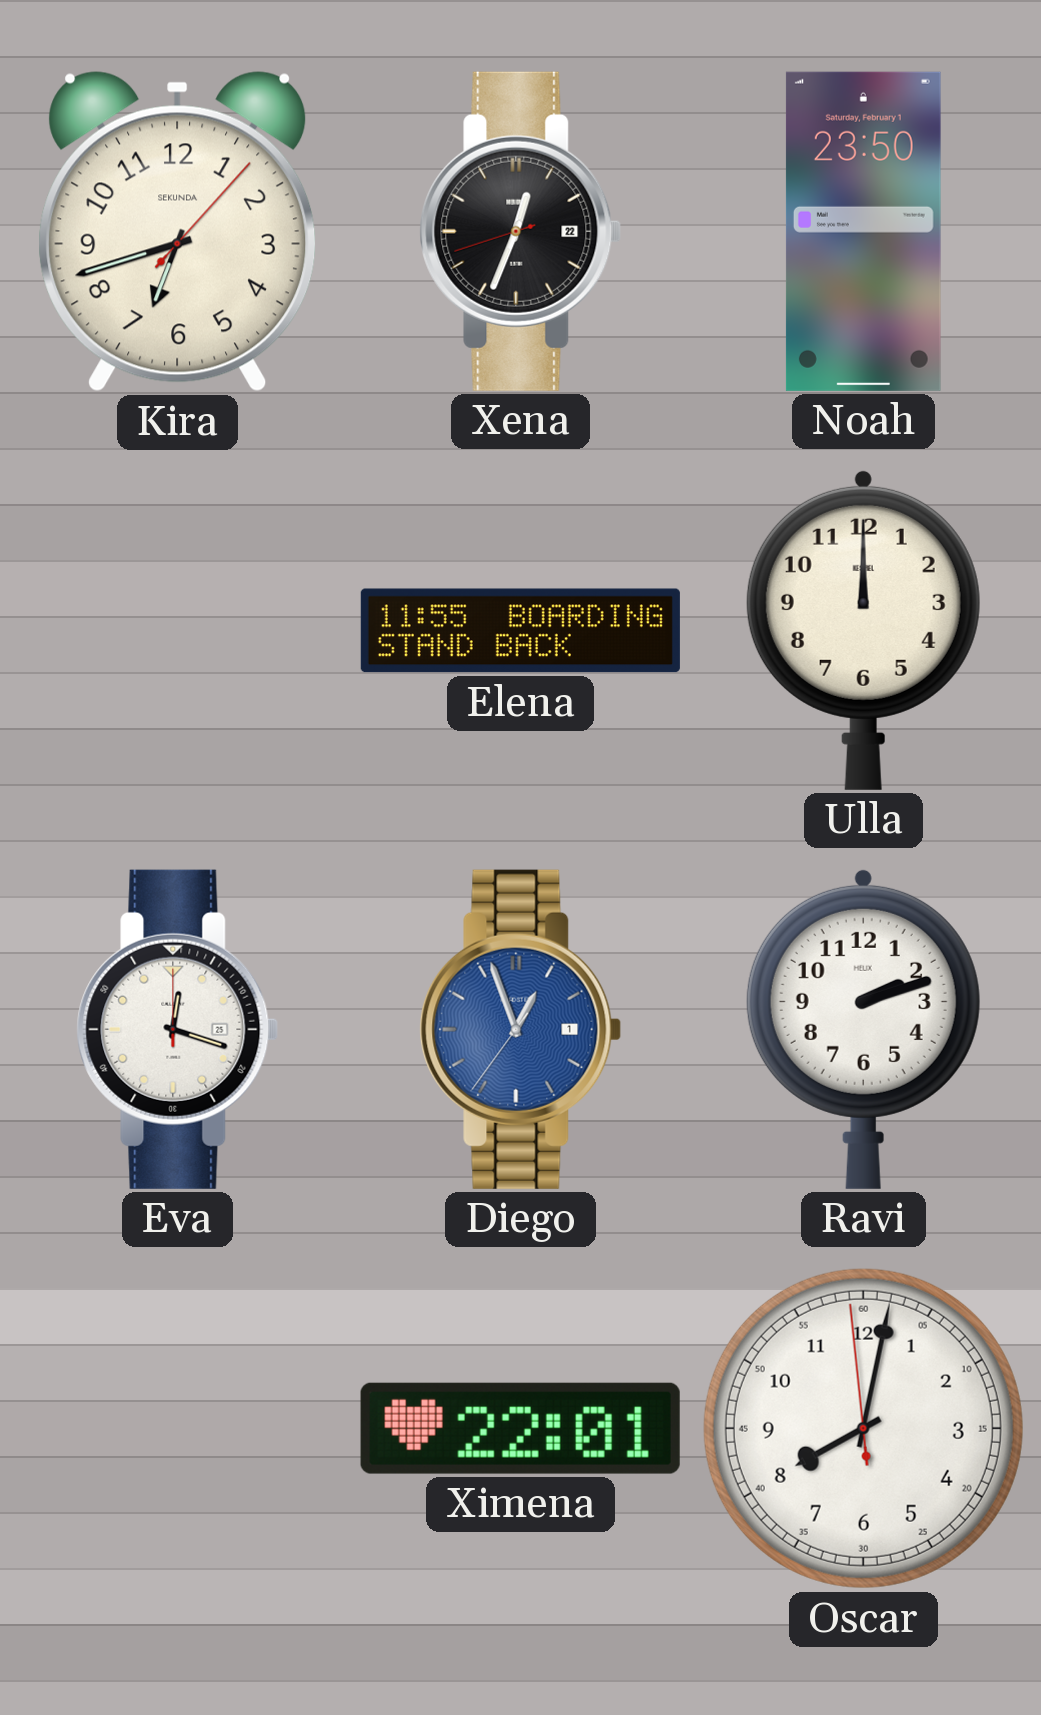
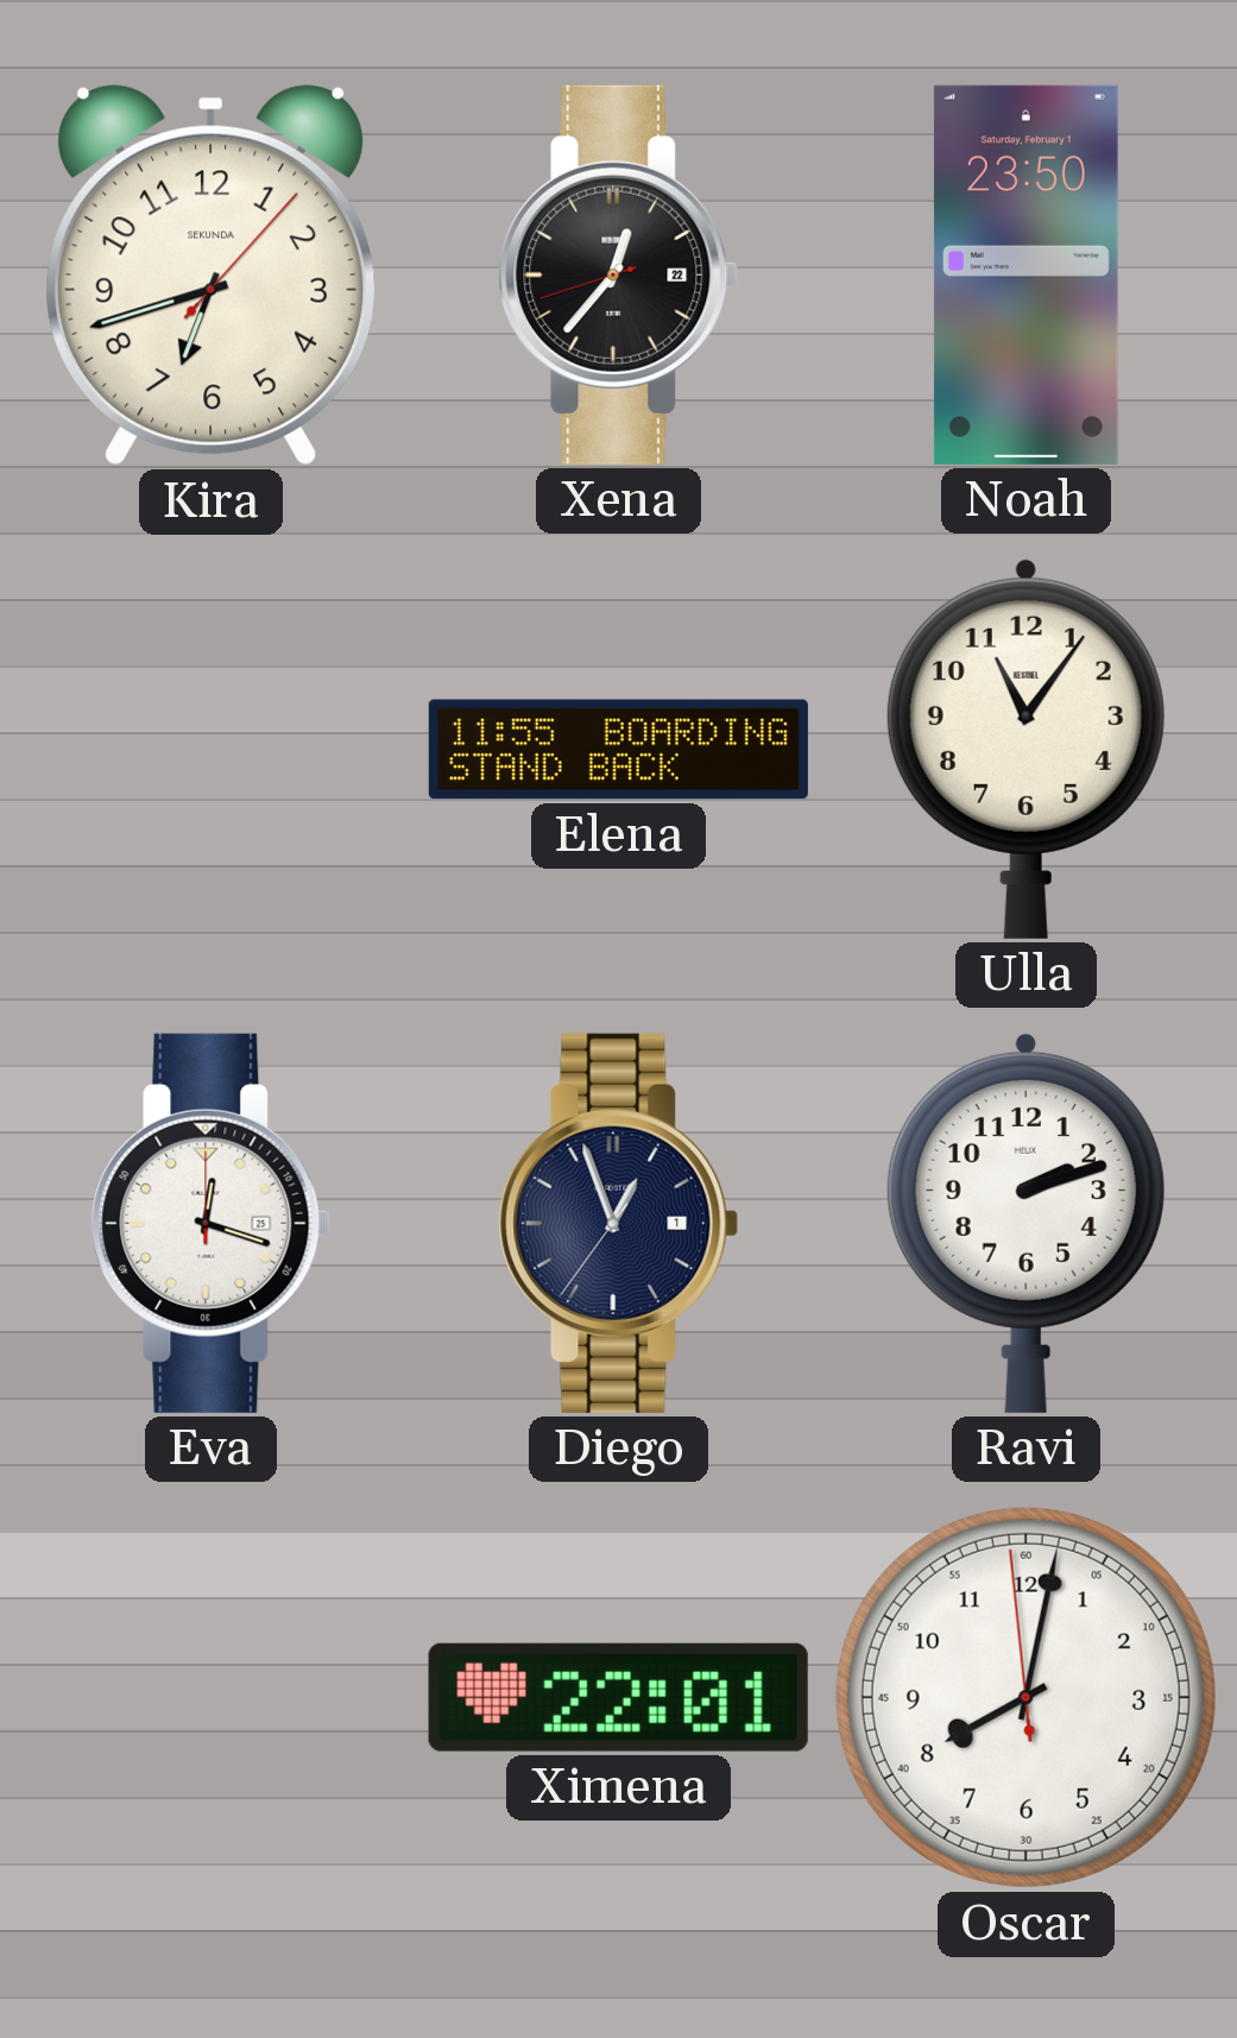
Xena: 12:33 -> 12:36 (619, 275)
Ulla: 12:00 -> 11:06 (1025, 749)
Diego dial: blue -> navy (619, 1223)
